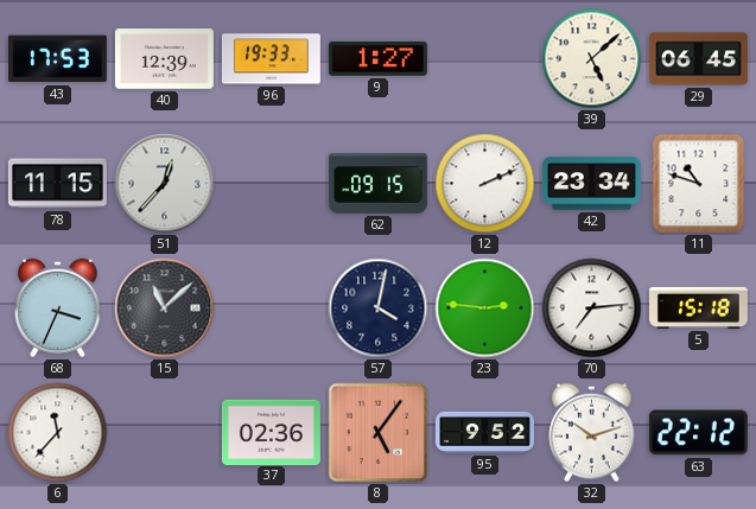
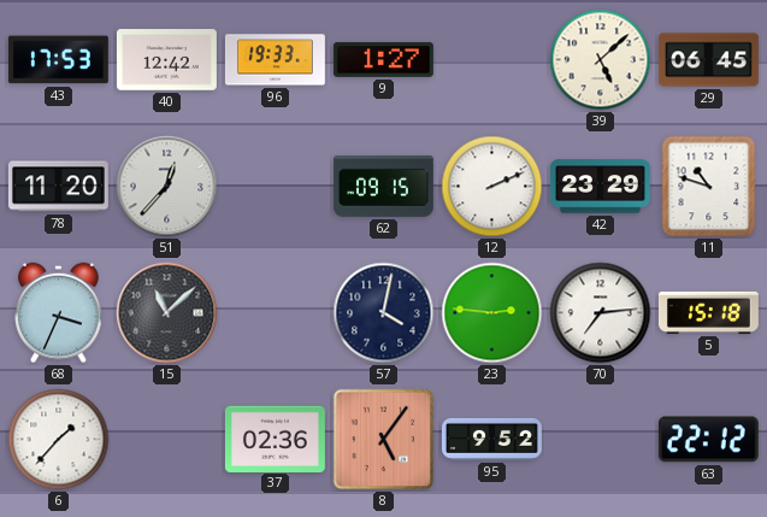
40: 12:39 -> 12:42 (166, 60)
78: 11:15 -> 11:20 (58, 187)
42: 23:34 -> 23:29 (600, 187)
6: 11:37 -> 1:37 (59, 440)
32: 10:12 -> none (592, 433)
